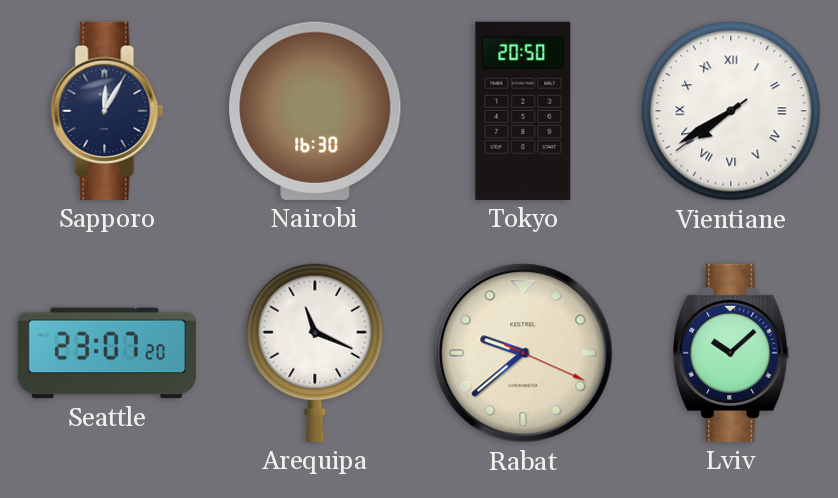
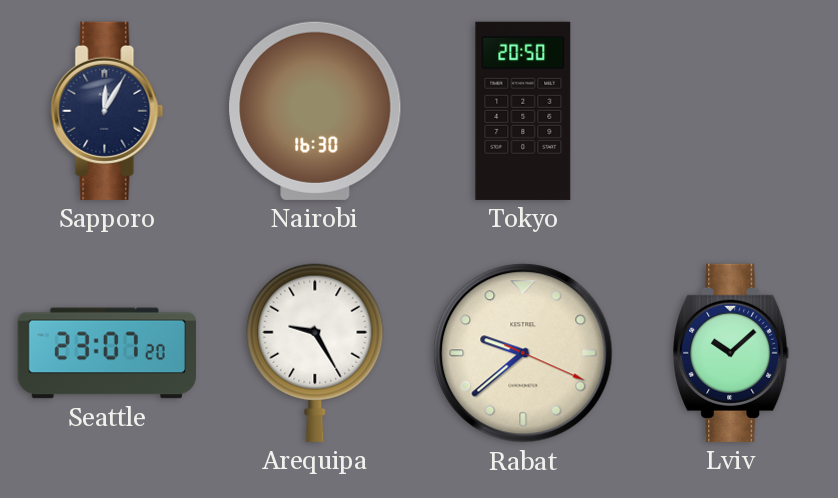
Vientiane: 7:39 -> none (731, 111)
Arequipa: 11:19 -> 9:25 (315, 353)
